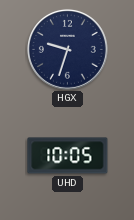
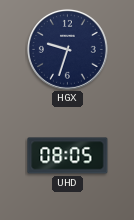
UHD: 10:05 -> 08:05 (68, 156)
